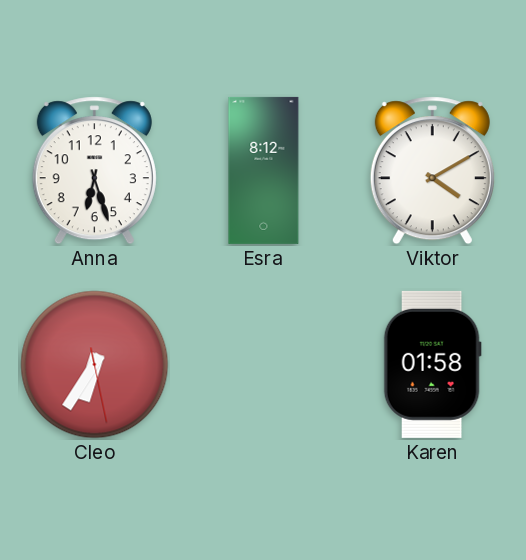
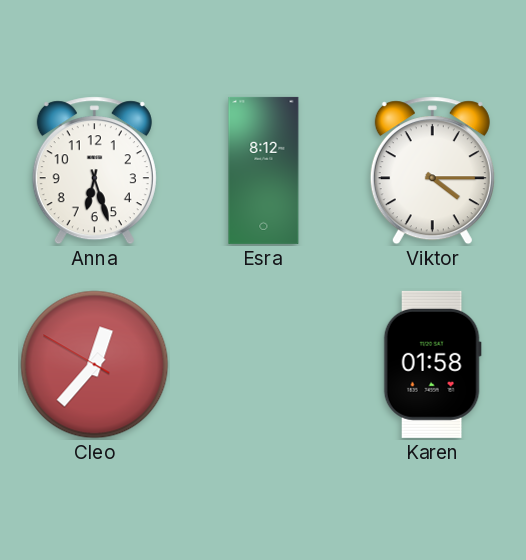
Viktor: 4:10 -> 4:15 (432, 171)
Cleo: 6:35 -> 12:36 (95, 365)
